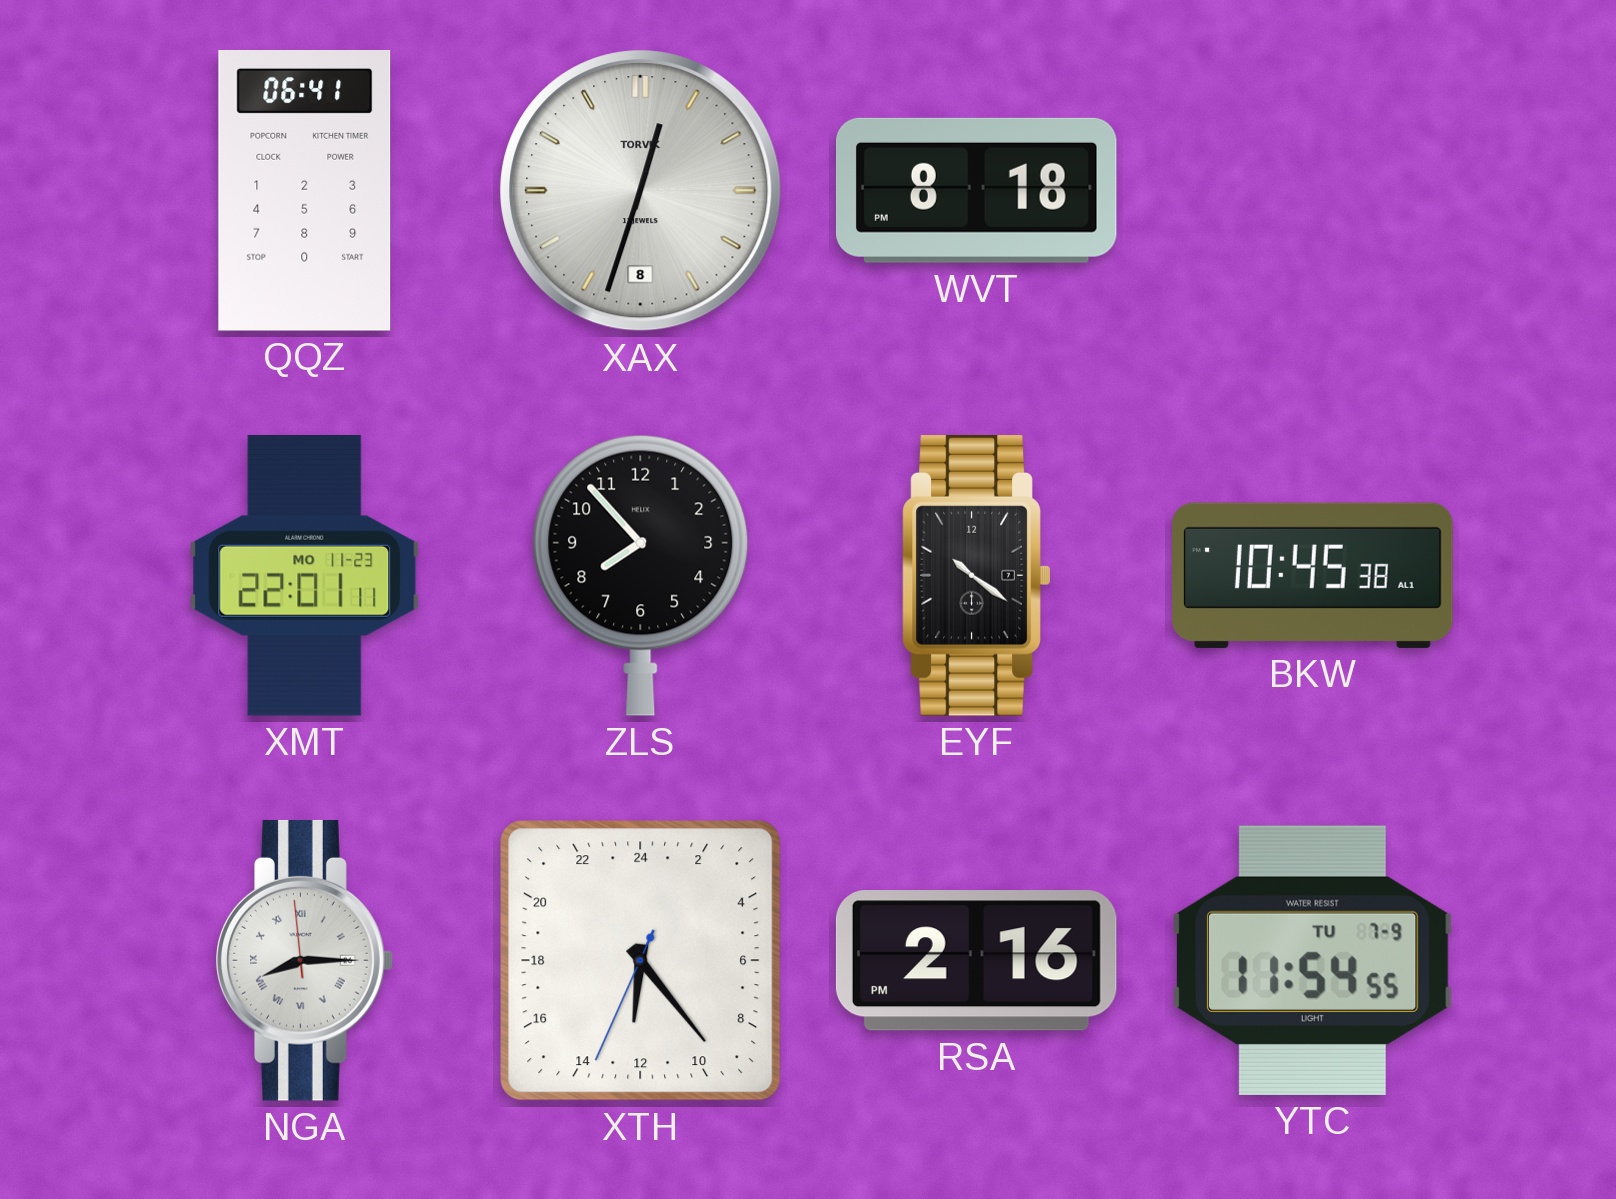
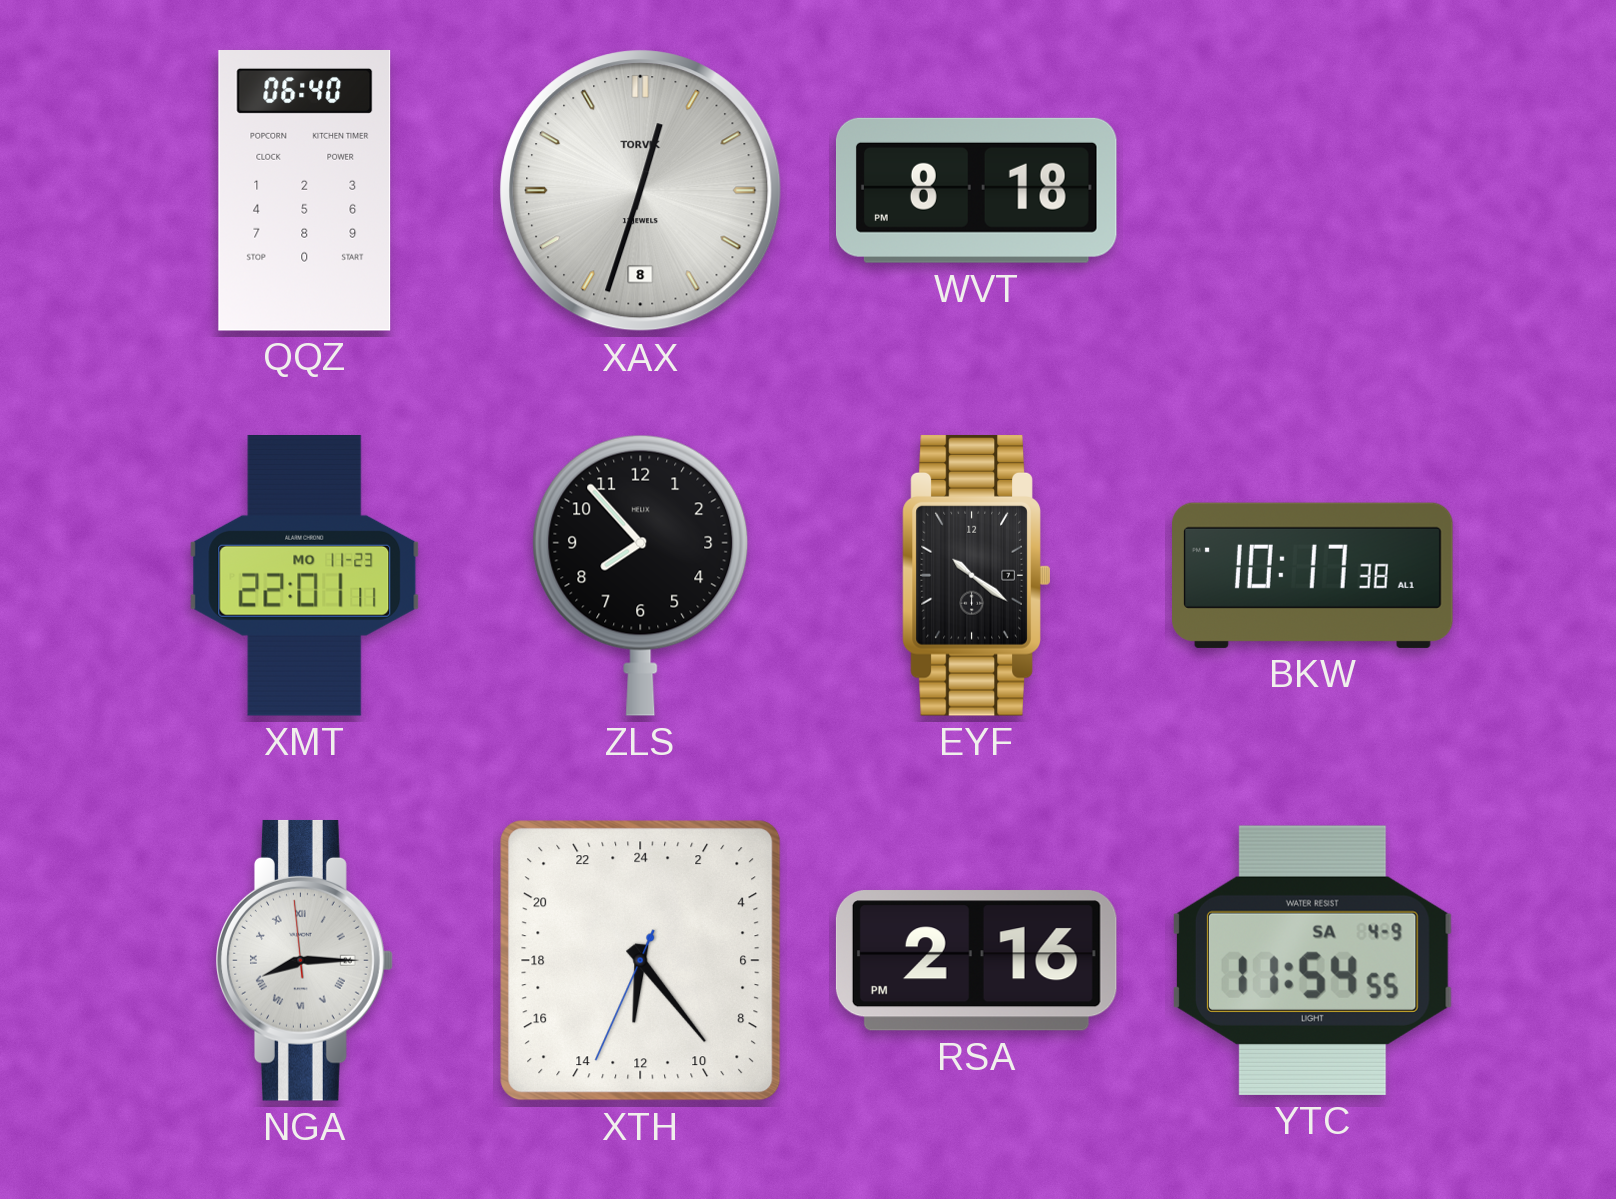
QQZ: 06:41 -> 06:40 (305, 191)
BKW: 10:45 -> 10:17 (1313, 575)
YTC date: TU 7-9 -> SA 4-9 (1312, 960)
